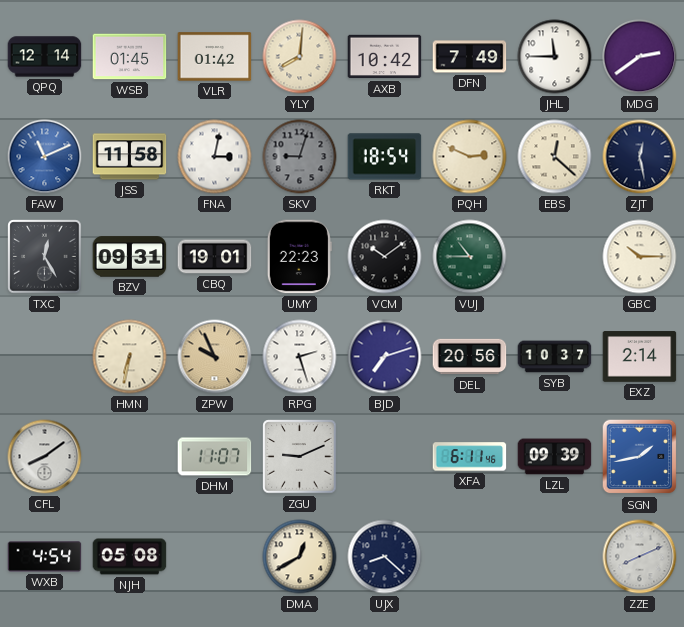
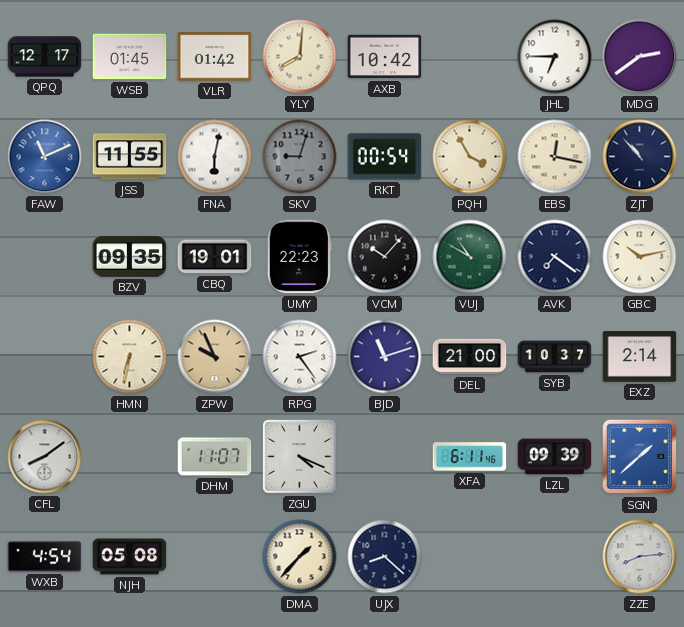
QPQ: 12:14 -> 12:17 (45, 57)
DFN: 7:49 -> none (470, 57)
JHL: 11:45 -> 6:45 (555, 57)
JSS: 11:58 -> 11:55 (130, 157)
FNA: 3:02 -> 6:02 (215, 157)
RKT: 18:54 -> 00:54 (385, 157)
PQH: 2:49 -> 3:55 (470, 157)
EBS: 12:22 -> 12:17 (555, 157)
ZJT: 12:28 -> 10:53 (640, 157)
TXC: 12:25 -> none (45, 257)
BZV: 09:31 -> 09:35 (130, 257)
VCM: 10:09 -> 10:07 (385, 257)
VUJ: 10:45 -> 10:50 (470, 257)
AVK: none -> 7:21 (555, 257)
GBC: 10:15 -> 10:13 (640, 257)
RPG: 2:27 -> 2:24 (300, 357)
BJD: 7:12 -> 11:12 (385, 357)
DEL: 20:56 -> 21:00 (470, 357)
ZGU: 9:11 -> 4:19 (300, 457)
SGN: 1:43 -> 1:38 (640, 457)
DMA: 12:40 -> 1:37 (300, 557)
ZZE: 8:11 -> 8:14 (640, 557)
